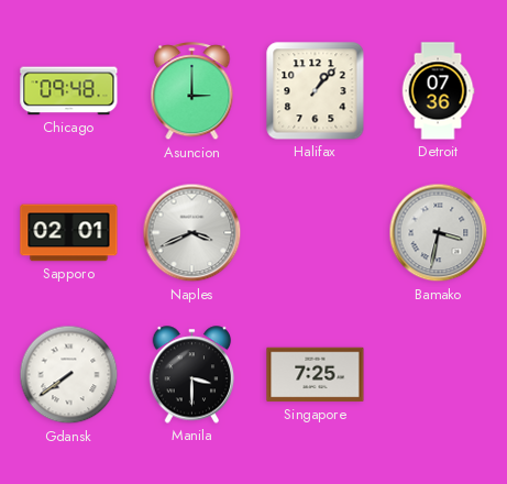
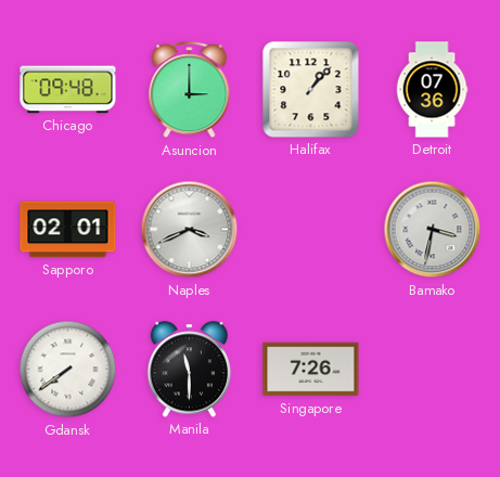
Manila: 3:30 -> 11:30 (190, 370)
Singapore: 7:25 -> 7:26 (311, 370)
